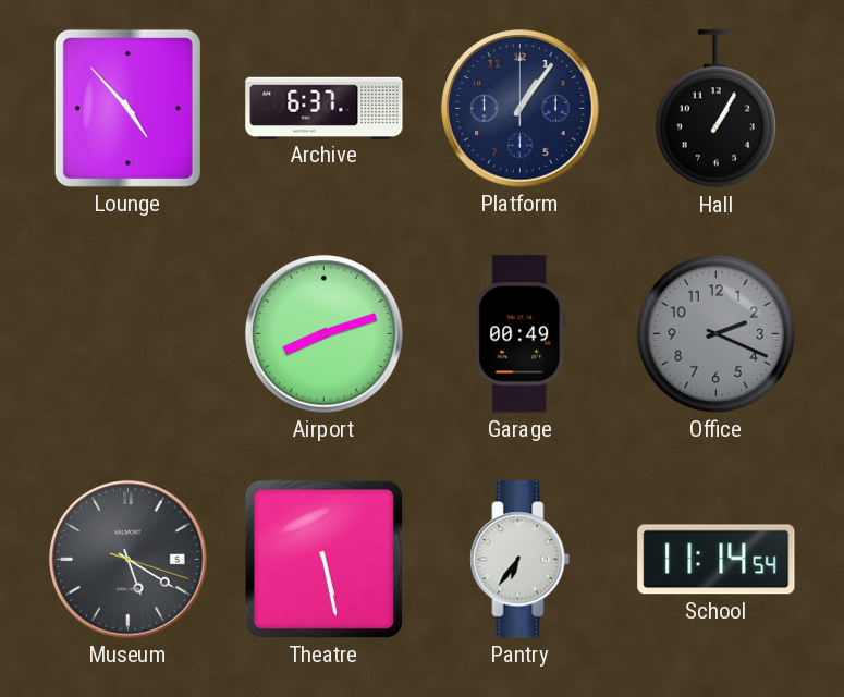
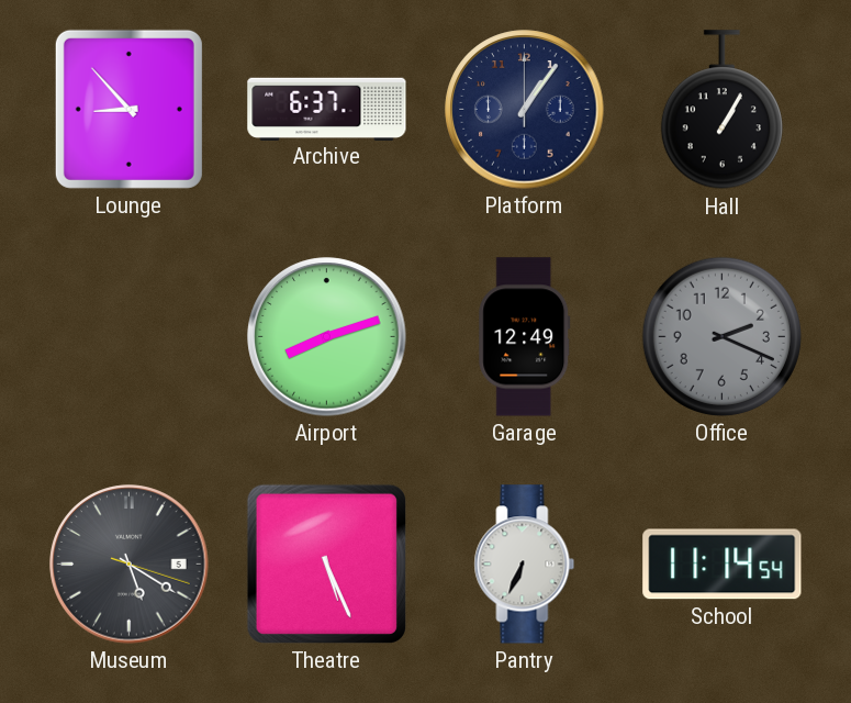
Lounge: 4:53 -> 8:53 (128, 109)
Garage: 00:49 -> 12:49 (525, 337)
Theatre: 5:28 -> 5:26 (326, 563)
Pantry: 6:36 -> 6:34 (525, 565)
